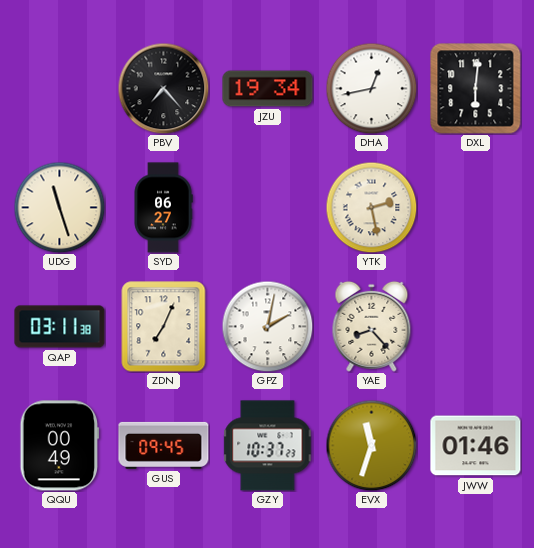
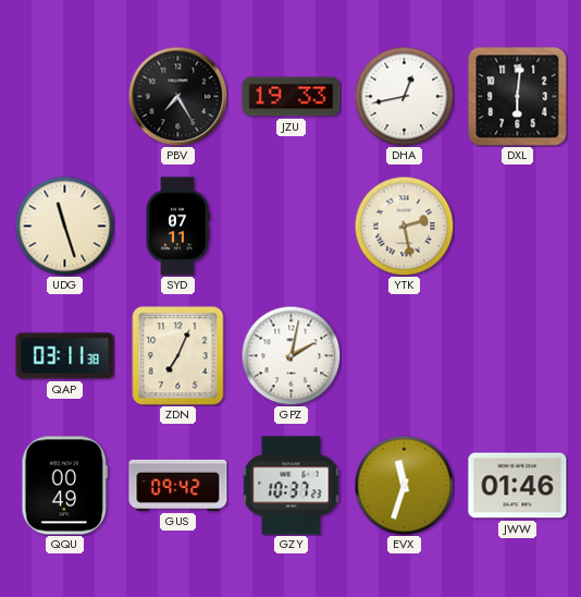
PBV: 7:23 -> 7:25 (177, 96)
JZU: 19:34 -> 19:33 (292, 97)
SYD: 06:27 -> 07:11 (177, 227)
YAE: 8:23 -> none (372, 326)
GUS: 09:45 -> 09:42 (178, 485)
